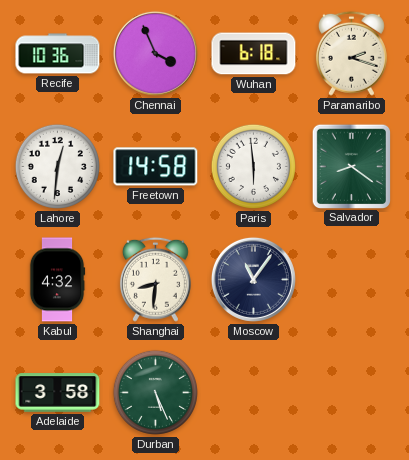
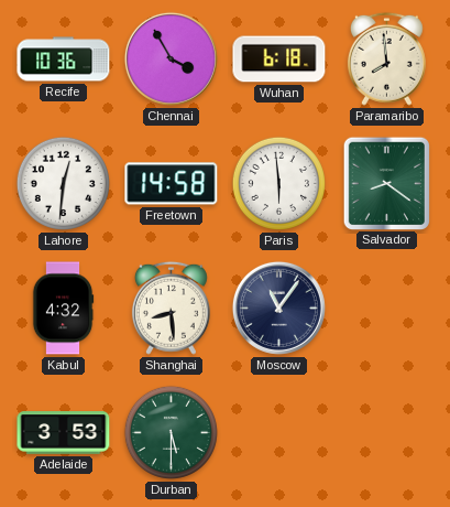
Chennai: 3:56 -> 3:55 (171, 58)
Paramaribo: 2:18 -> 7:59 (386, 58)
Shanghai: 8:31 -> 8:29 (171, 308)
Adelaide: 3:58 -> 3:53 (64, 433)
Durban: 5:26 -> 5:30 (171, 432)
